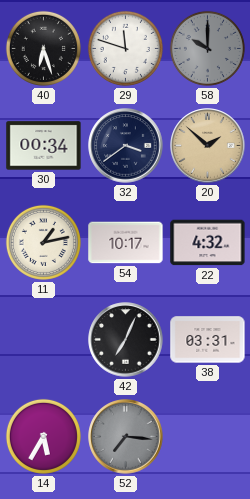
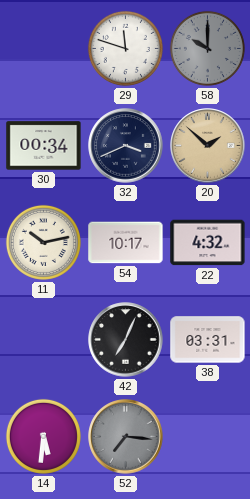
40: 6:27 -> none (43, 48)
32: 3:39 -> 3:41 (126, 146)
11: 1:13 -> 10:13 (43, 242)
14: 5:35 -> 5:31 (43, 436)
